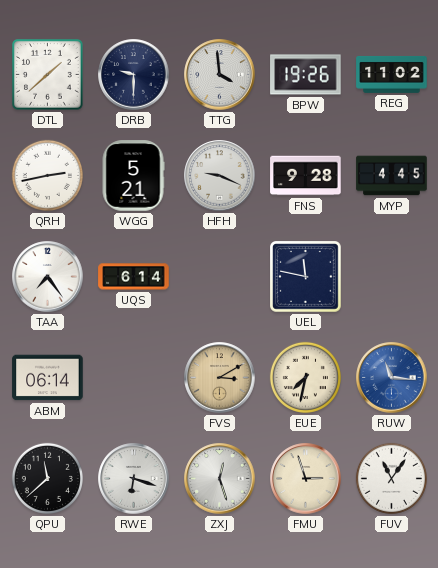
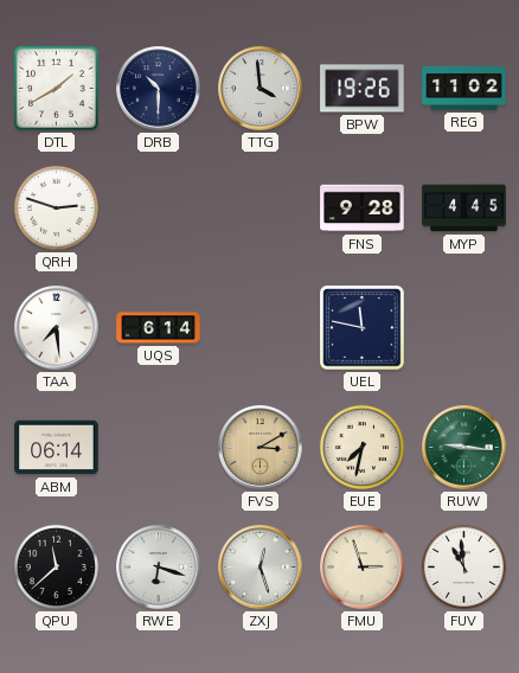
DTL: 1:38 -> 1:40 (57, 89)
DRB: 9:30 -> 10:30 (159, 89)
QRH: 2:43 -> 2:48 (56, 207)
WGG: 5:21 -> none (133, 176)
HFH: 9:19 -> none (220, 176)
TAA: 7:24 -> 7:29 (57, 328)
RUW: 11:16 -> 9:16 (464, 448)
RUW dial: blue -> green (464, 448)
FUV: 11:06 -> 10:59 (463, 566)
